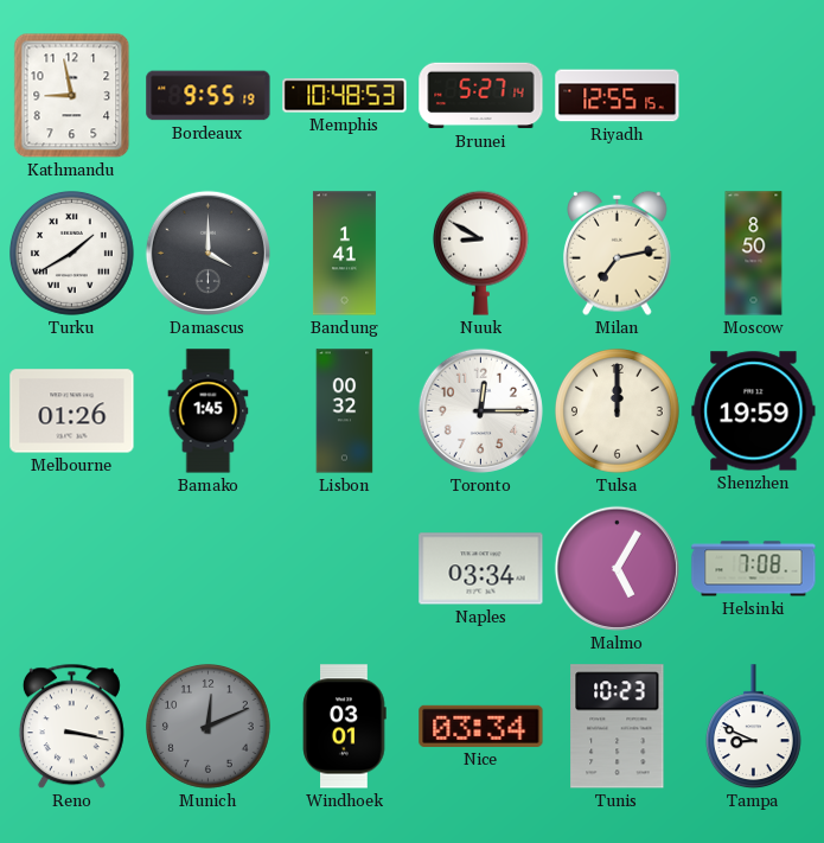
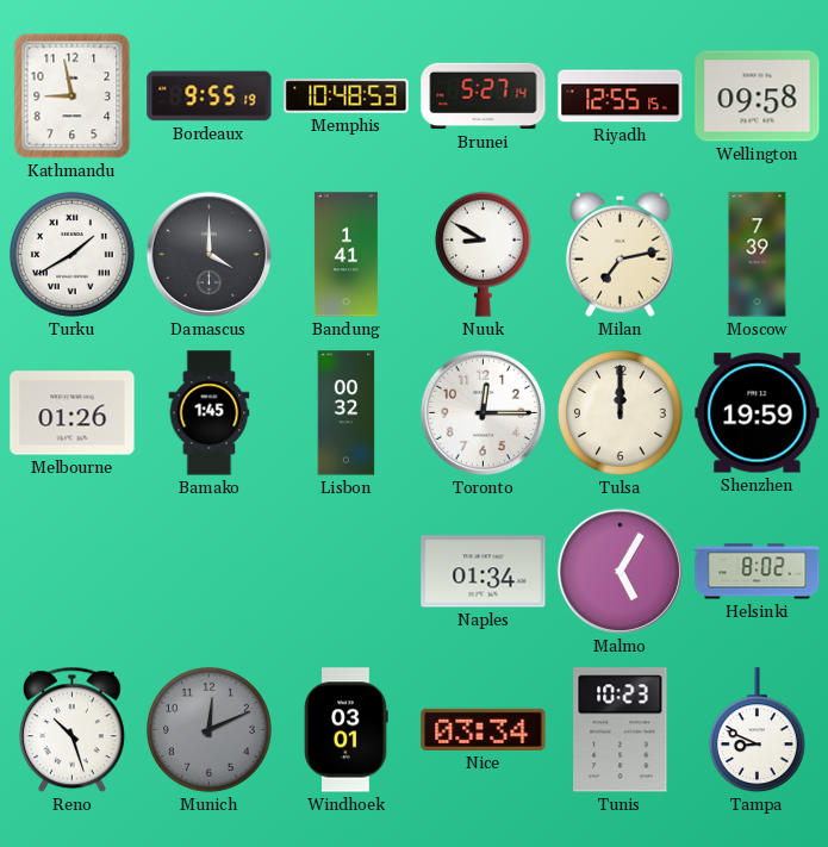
Wellington: none -> 09:58 (758, 96)
Moscow: 8:50 -> 7:39 (758, 255)
Naples: 03:34 -> 01:34 (484, 572)
Helsinki: 7:08 -> 8:02 (758, 572)
Reno: 3:17 -> 10:27 (71, 730)
